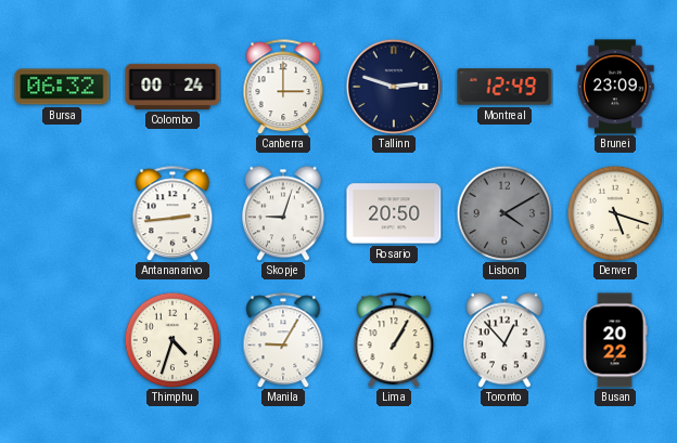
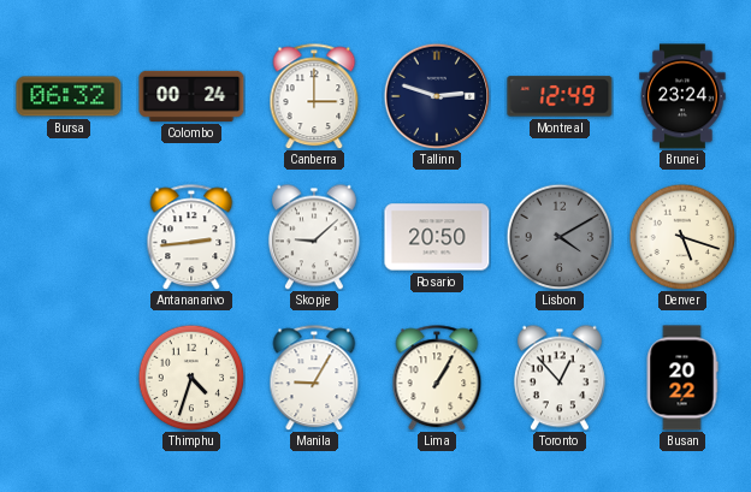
Brunei: 23:09 -> 23:24 (682, 96)
Skopje: 9:03 -> 9:08 (314, 237)
